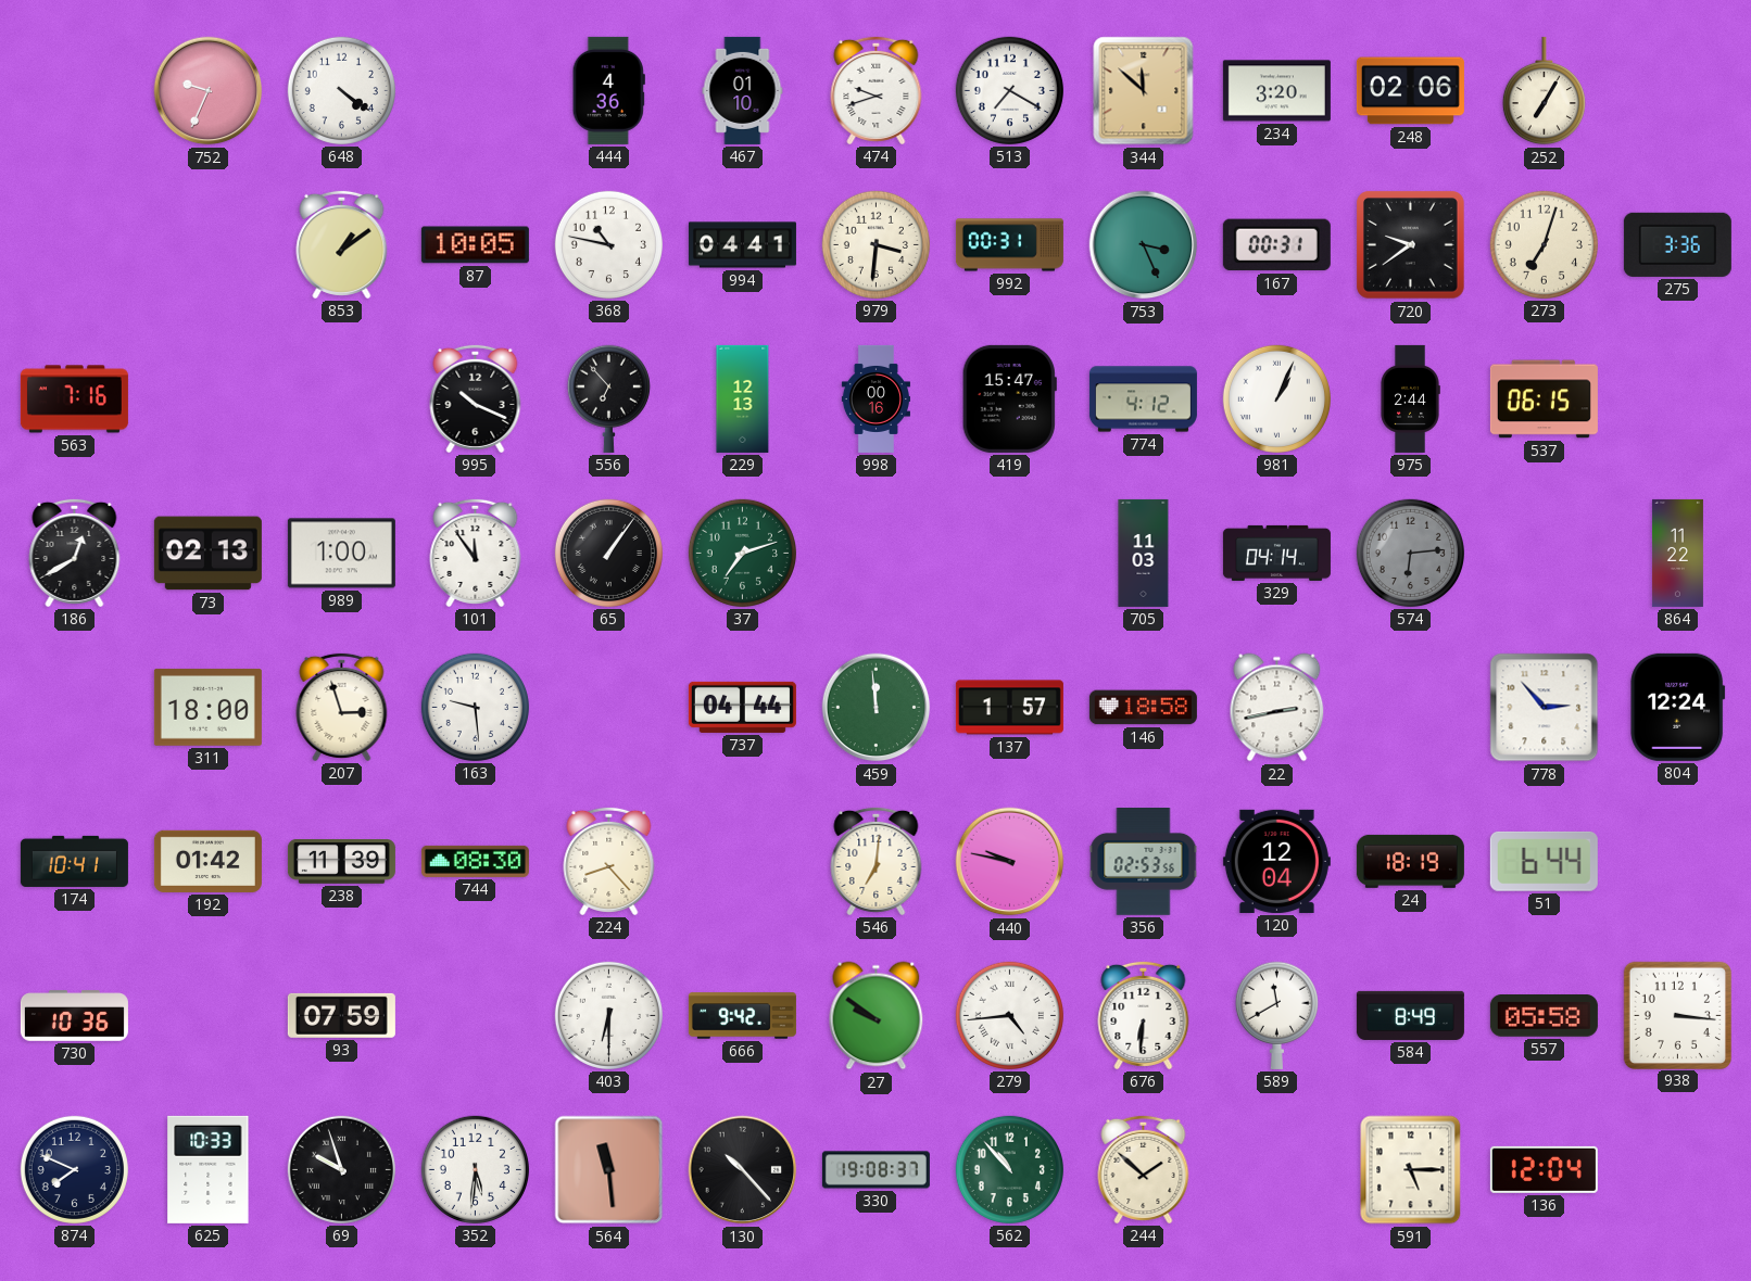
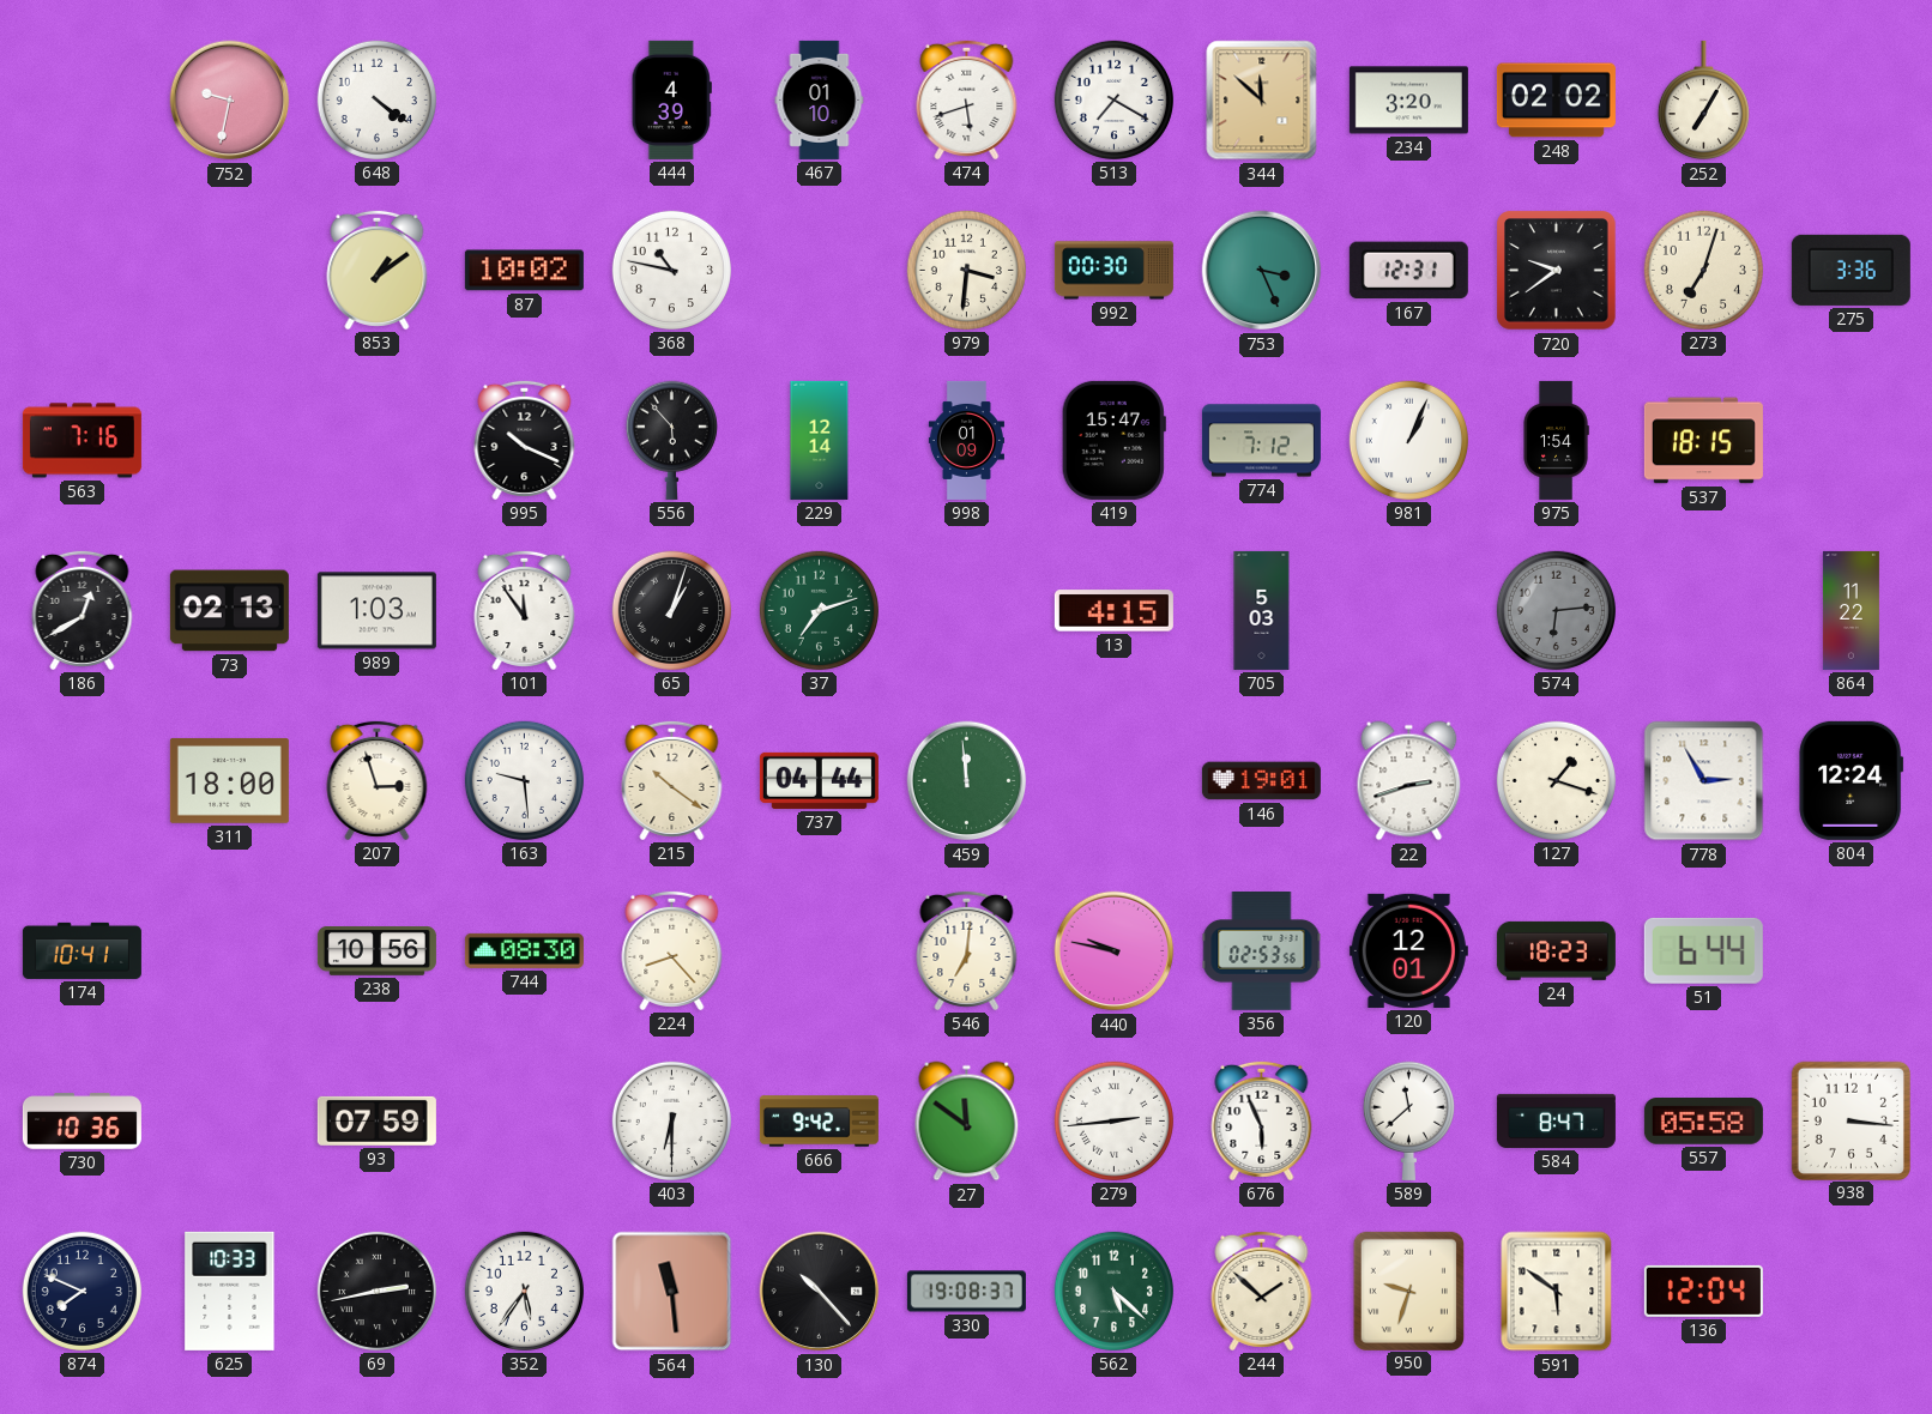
752: 9:34 -> 9:32 (230, 101)
444: 4:36 -> 4:39 (671, 99)
474: 9:42 -> 5:42 (967, 99)
248: 02:06 -> 02:02 (1556, 101)
87: 10:05 -> 10:02 (524, 271)
994: 04:41 -> none (742, 245)
992: 00:31 -> 00:30 (1113, 271)
167: 00:31 -> 12:31 (1408, 271)
556: 6:53 -> 5:53 (671, 440)
229: 12:13 -> 12:14 (820, 440)
998: 00:16 -> 01:09 (966, 440)
774: 4:12 -> 7:12 (1261, 441)
975: 2:44 -> 1:54 (1556, 440)
537: 06:15 -> 18:15 (1703, 441)
989: 1:00 -> 1:03 (376, 611)
65: 1:06 -> 1:03 (671, 610)
13: none -> 4:15 (1113, 611)
705: 11:03 -> 5:03 (1262, 610)
329: 04:14 -> none (1276, 553)
215: none -> 10:21 (672, 780)
137: 1:57 -> none (1009, 708)
146: 18:58 -> 19:01 (1261, 781)
22: 2:43 -> 2:42 (1409, 781)
127: none -> 1:18 (1556, 780)
778: 2:53 -> 2:55 (1704, 781)
192: 01:42 -> none (207, 861)
238: 11:39 -> 10:56 (376, 951)
120: 12:04 -> 12:01 (1408, 950)
24: 18:19 -> 18:23 (1556, 950)
27: 9:51 -> 11:51 (967, 1122)
279: 4:44 -> 2:44 (1113, 1120)
676: 6:31 -> 5:56 (1262, 1120)
589: 11:40 -> 11:38 (1408, 1120)
584: 8:49 -> 8:47 (1556, 1120)
69: 9:57 -> 2:43 (376, 1291)
352: 5:31 -> 5:36 (524, 1291)
562: 10:53 -> 5:22 (1113, 1291)
950: none -> 9:33 (1408, 1291)
591: 5:15 -> 5:51 (1557, 1292)
